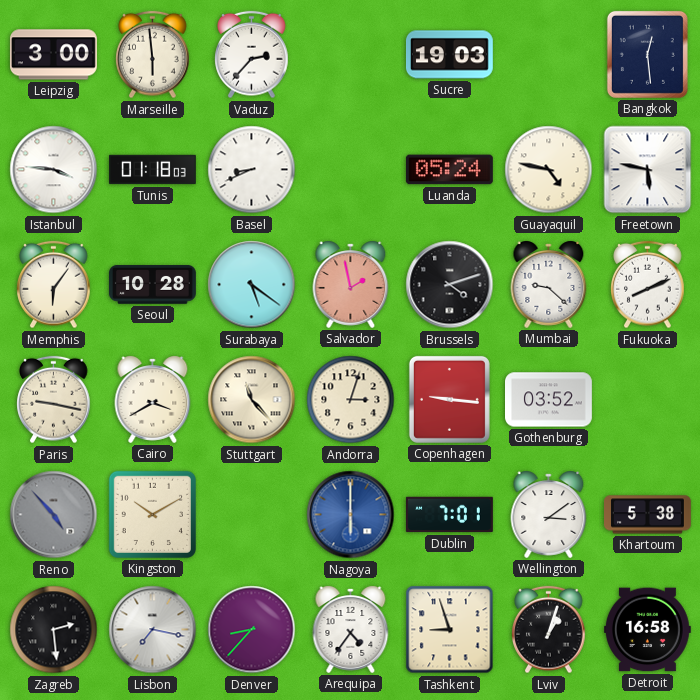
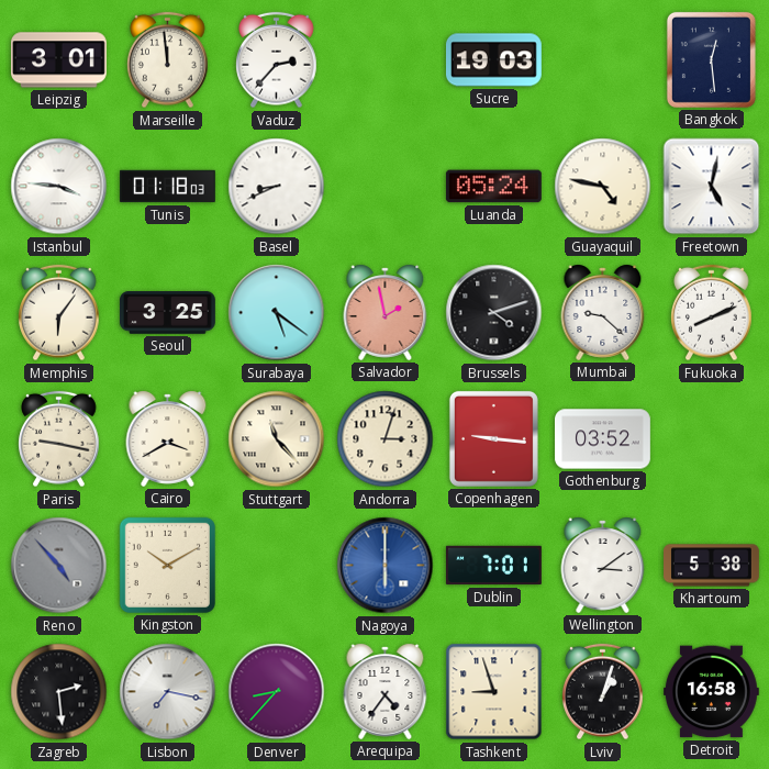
Leipzig: 3:00 -> 3:01 (58, 60)
Marseille: 5:59 -> 11:59 (168, 60)
Freetown: 5:47 -> 5:02 (712, 187)
Seoul: 10:28 -> 3:25 (168, 313)
